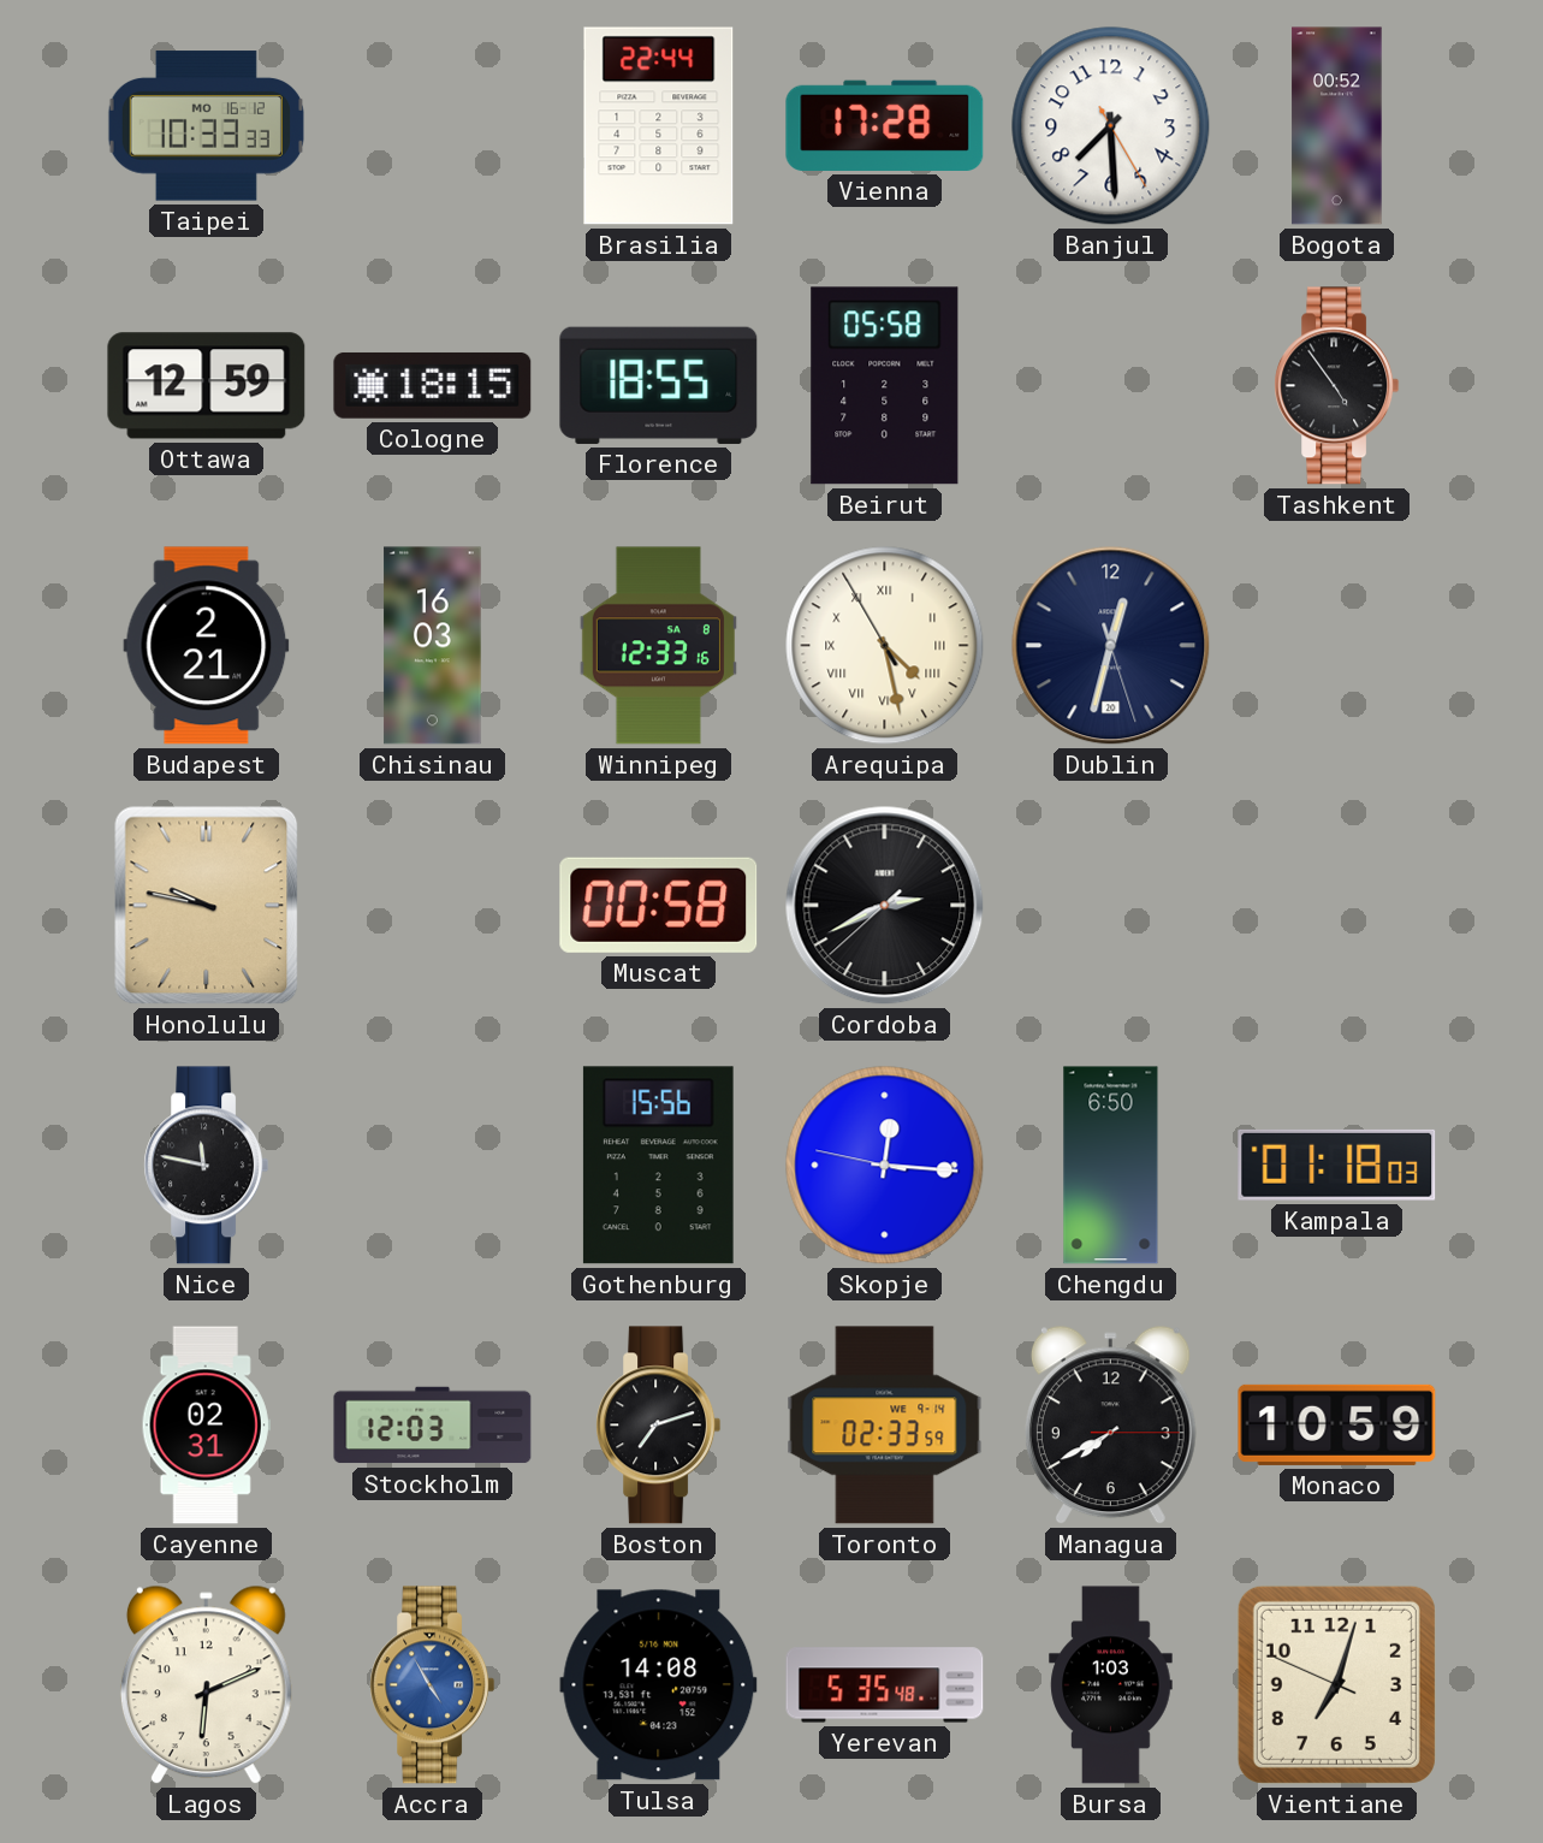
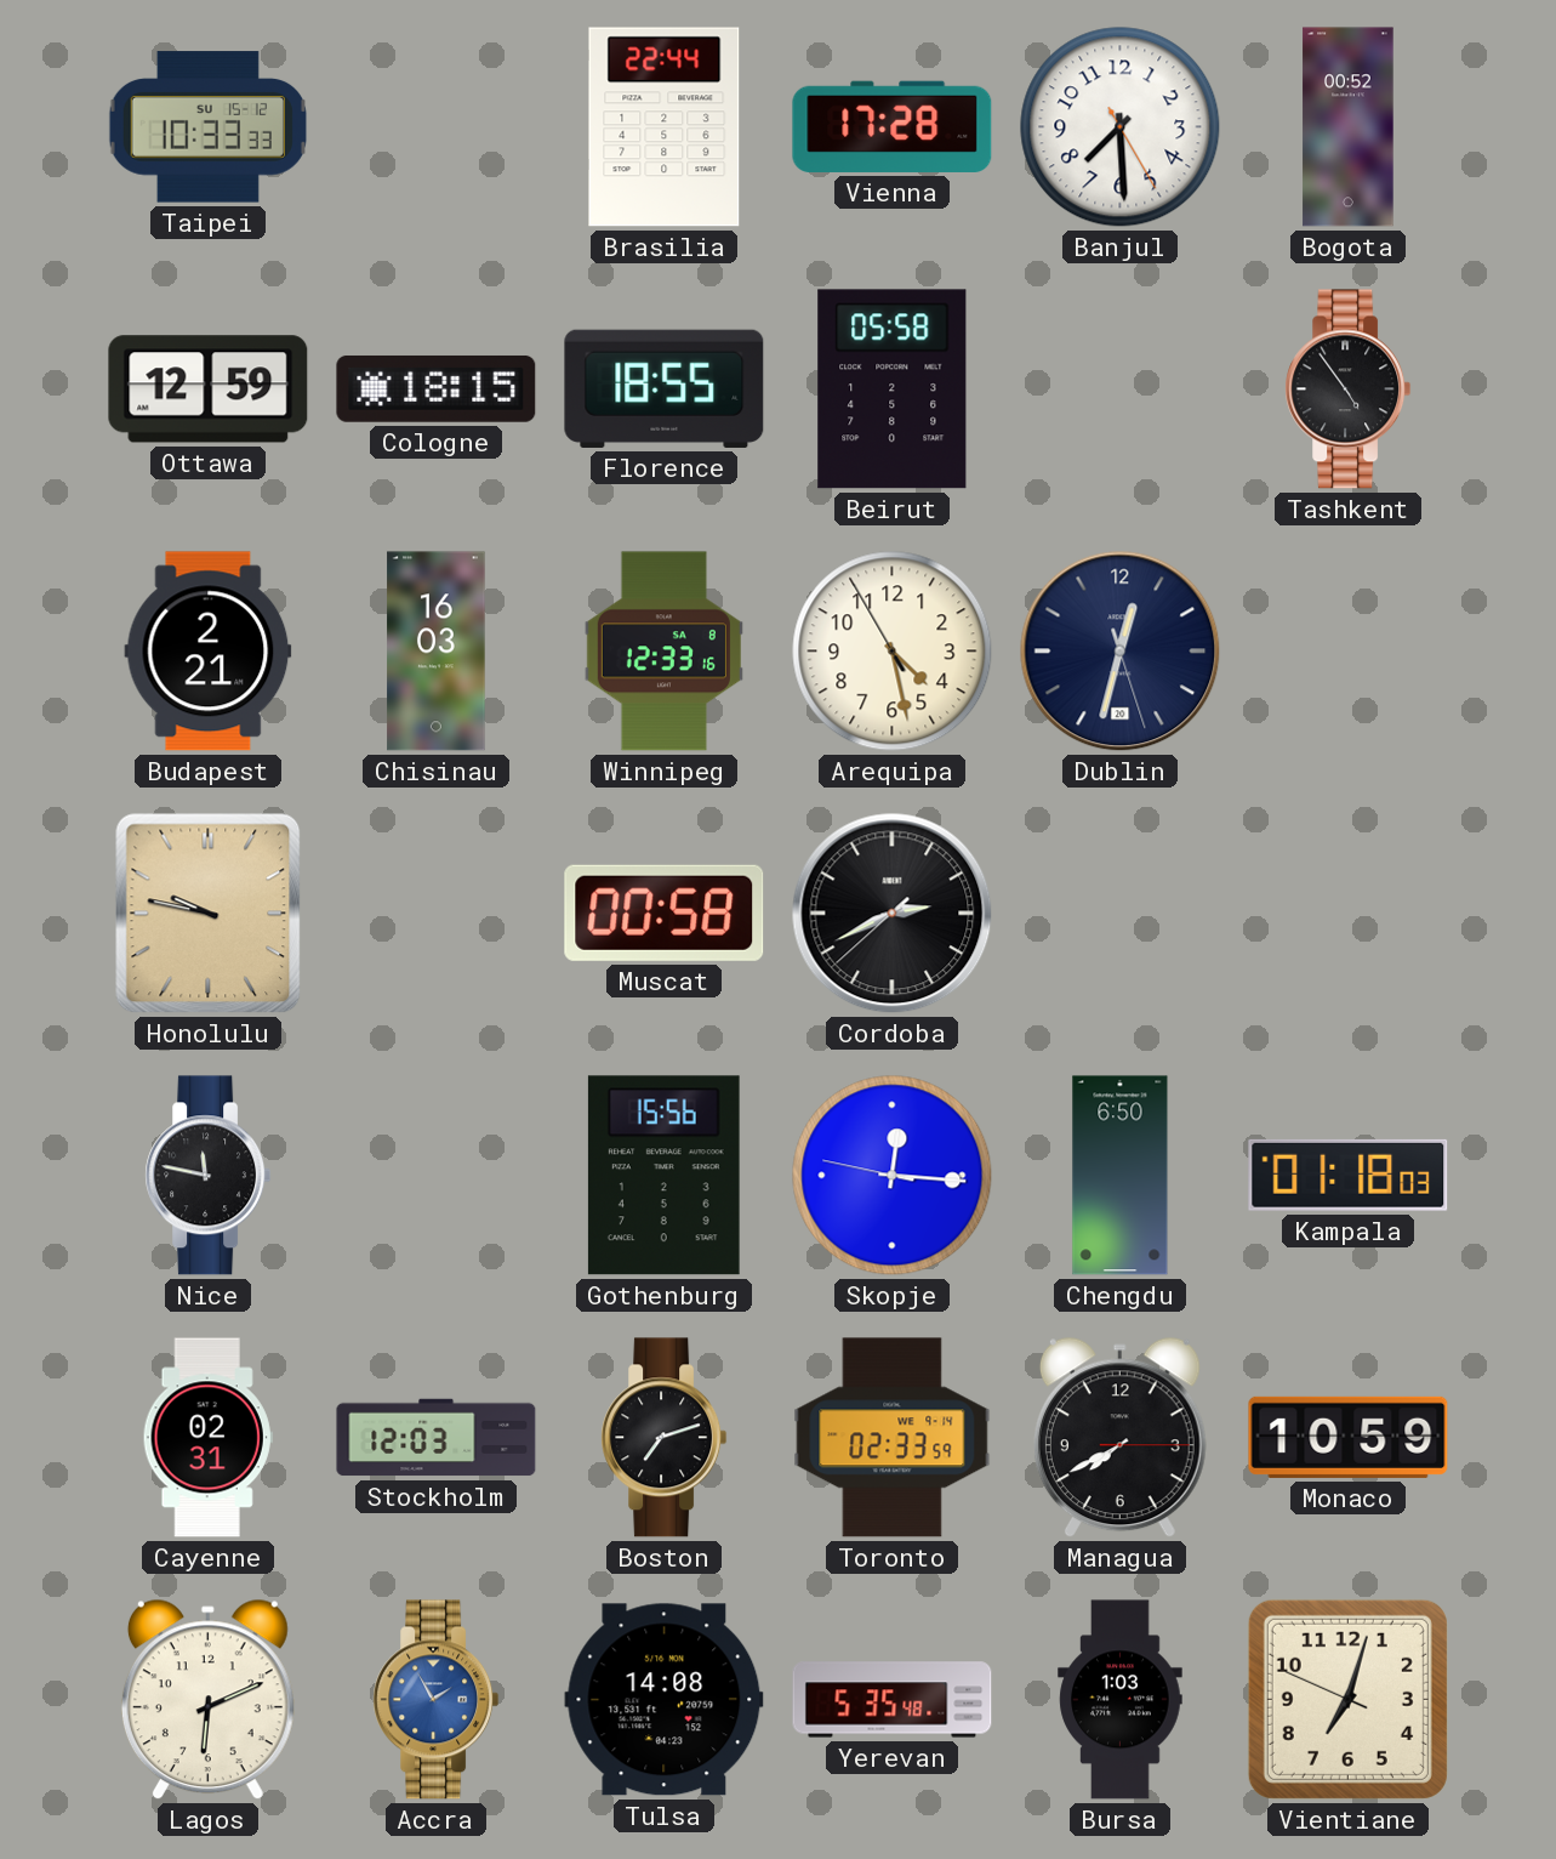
Taipei date: MO 16-12 -> SU 15-12 (207, 127)
Arequipa numerals: Roman -> Arabic (893, 652)
Accra: 4:55 -> 1:55 (437, 1700)
